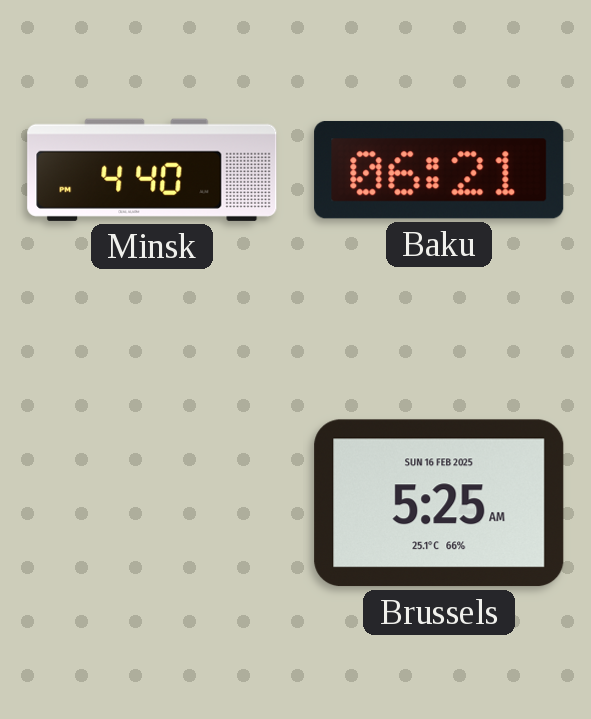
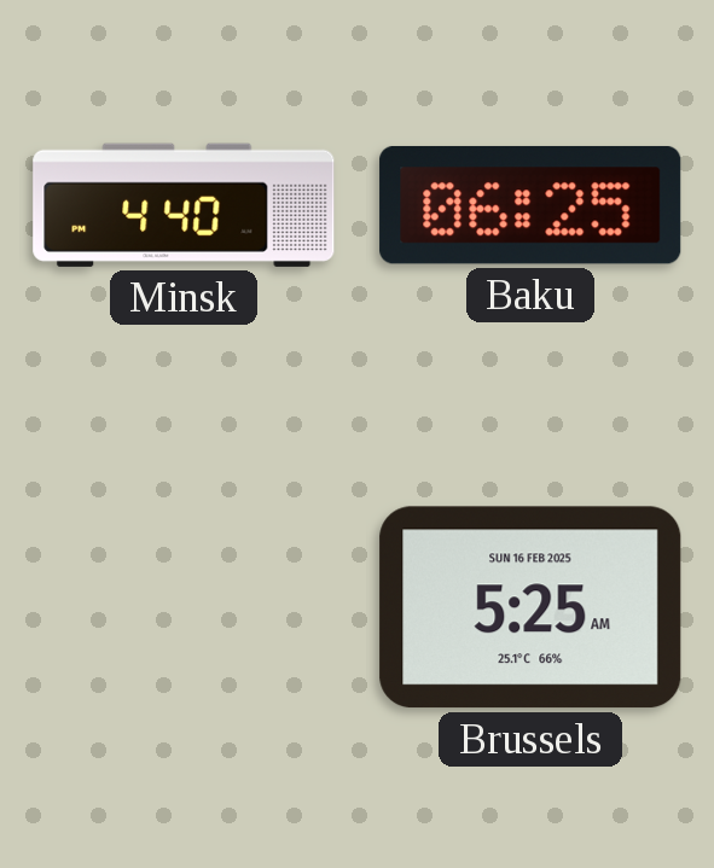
Baku: 06:21 -> 06:25 (530, 205)
